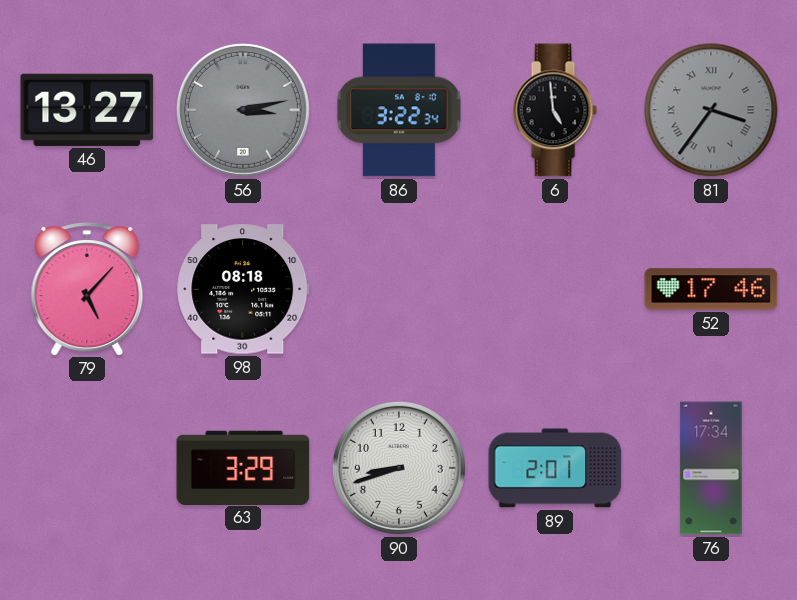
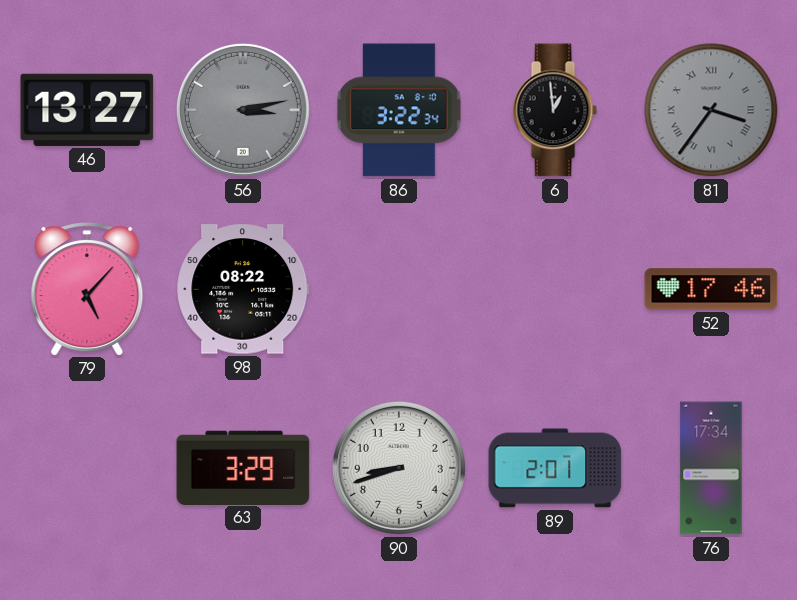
6: 4:59 -> 12:59 (555, 110)
98: 08:18 -> 08:22 (243, 289)
